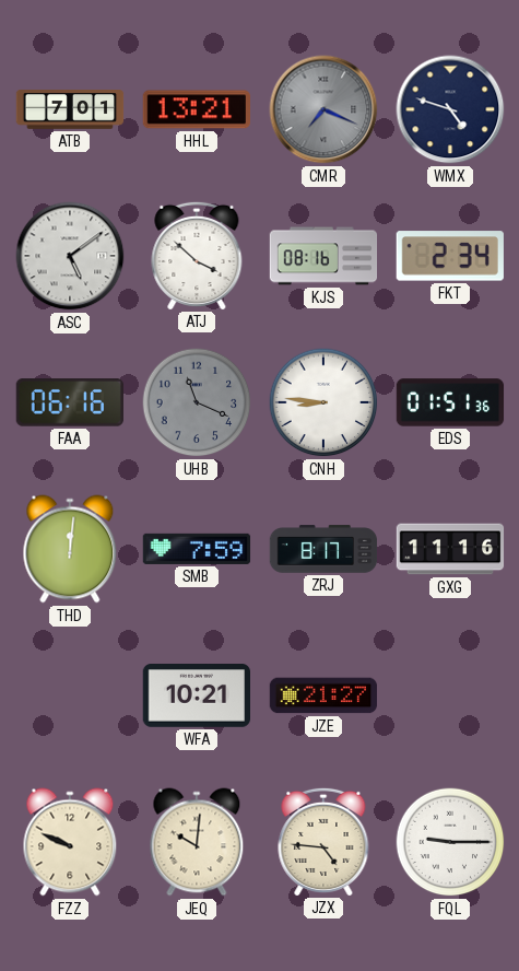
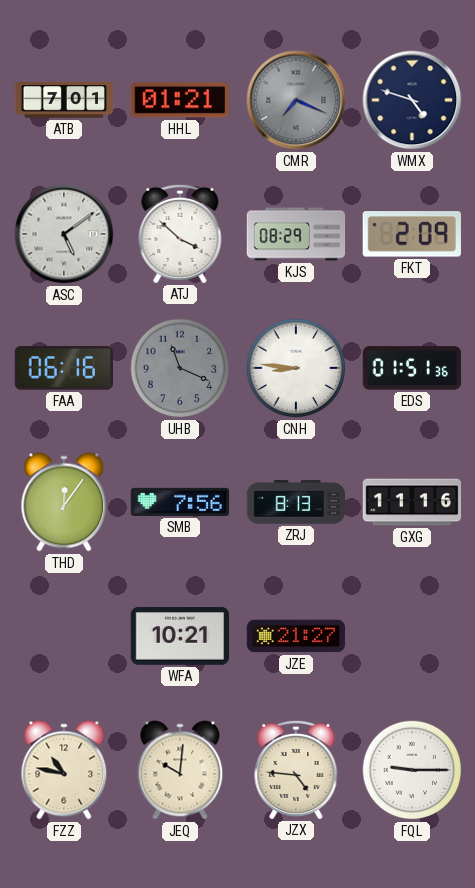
HHL: 13:21 -> 01:21 (179, 100)
KJS: 08:16 -> 08:29 (296, 234)
FKT: 2:34 -> 2:09 (412, 234)
THD: 12:01 -> 12:06 (64, 502)
SMB: 7:59 -> 7:56 (180, 502)
ZRJ: 8:17 -> 8:13 (296, 502)
FZZ: 9:49 -> 10:47 (64, 770)
